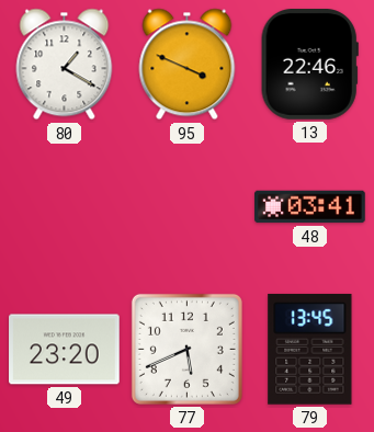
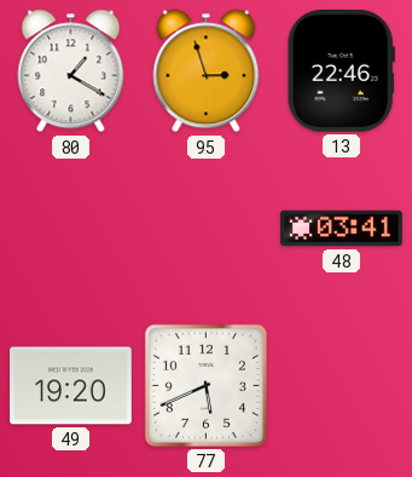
95: 3:49 -> 2:57 (207, 71)
49: 23:20 -> 19:20 (71, 386)
79: 13:45 -> none (310, 349)
